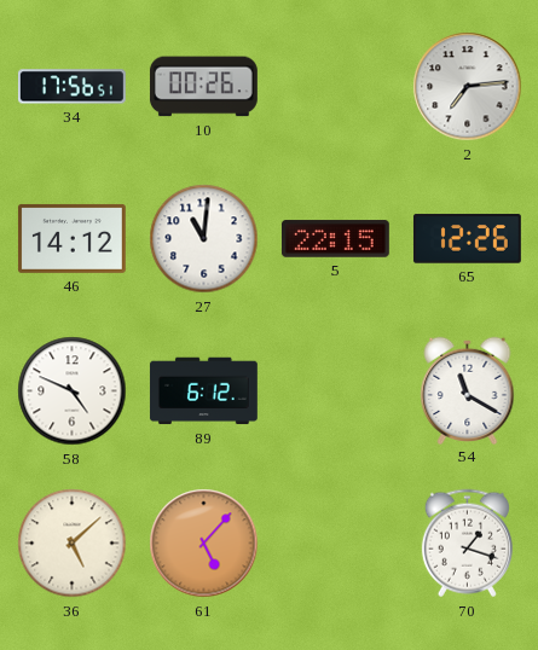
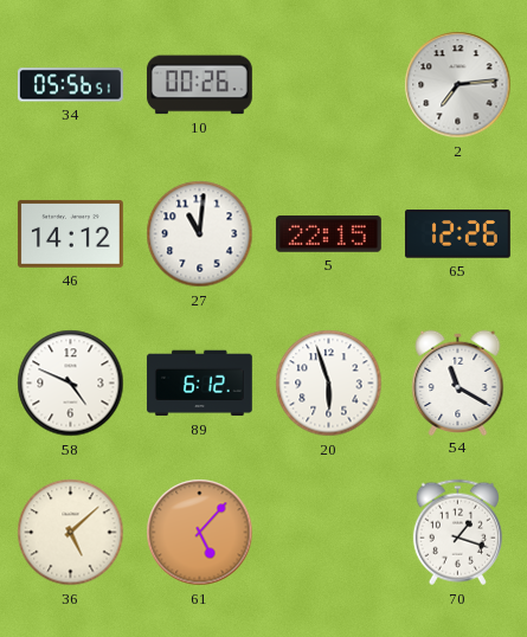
34: 17:56 -> 05:56 (70, 85)
20: none -> 5:57 (329, 384)
